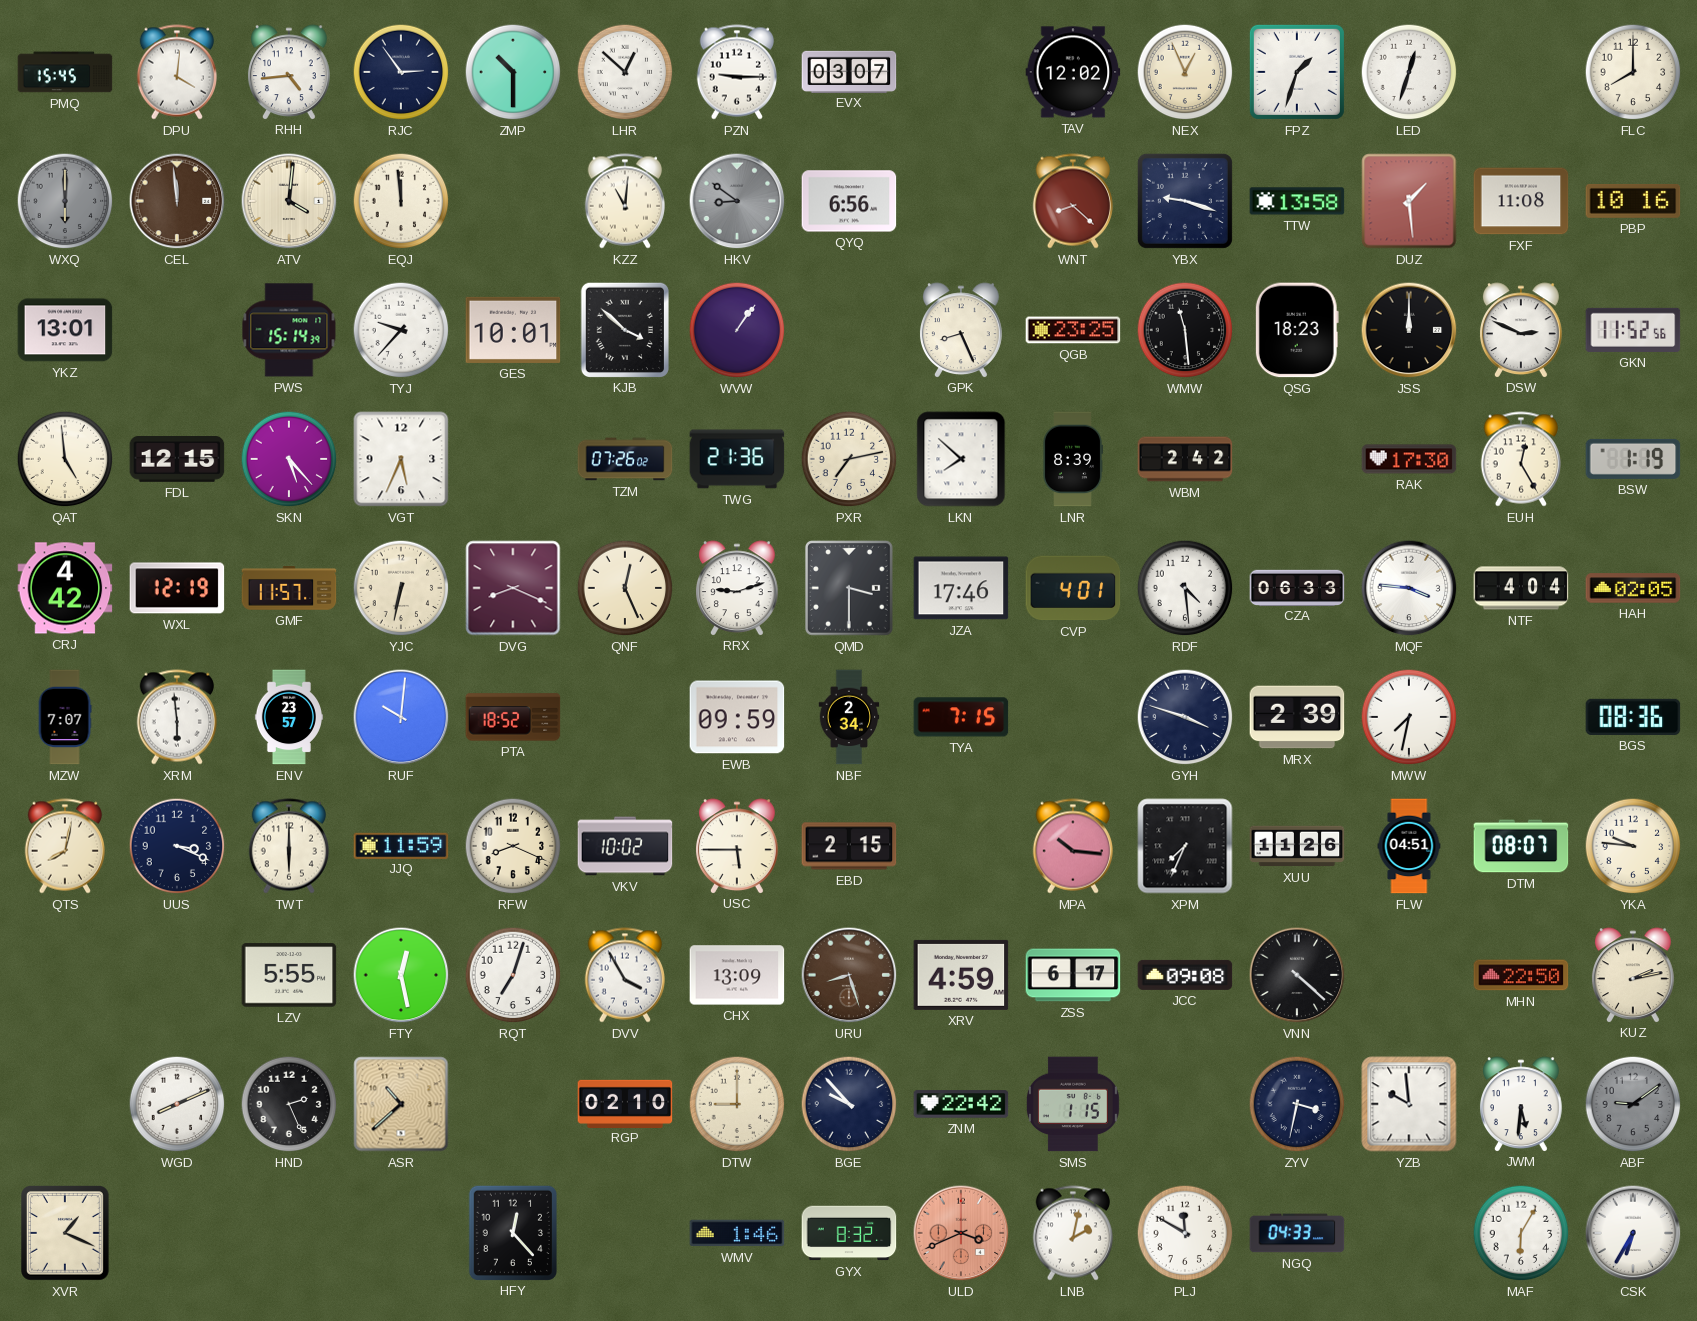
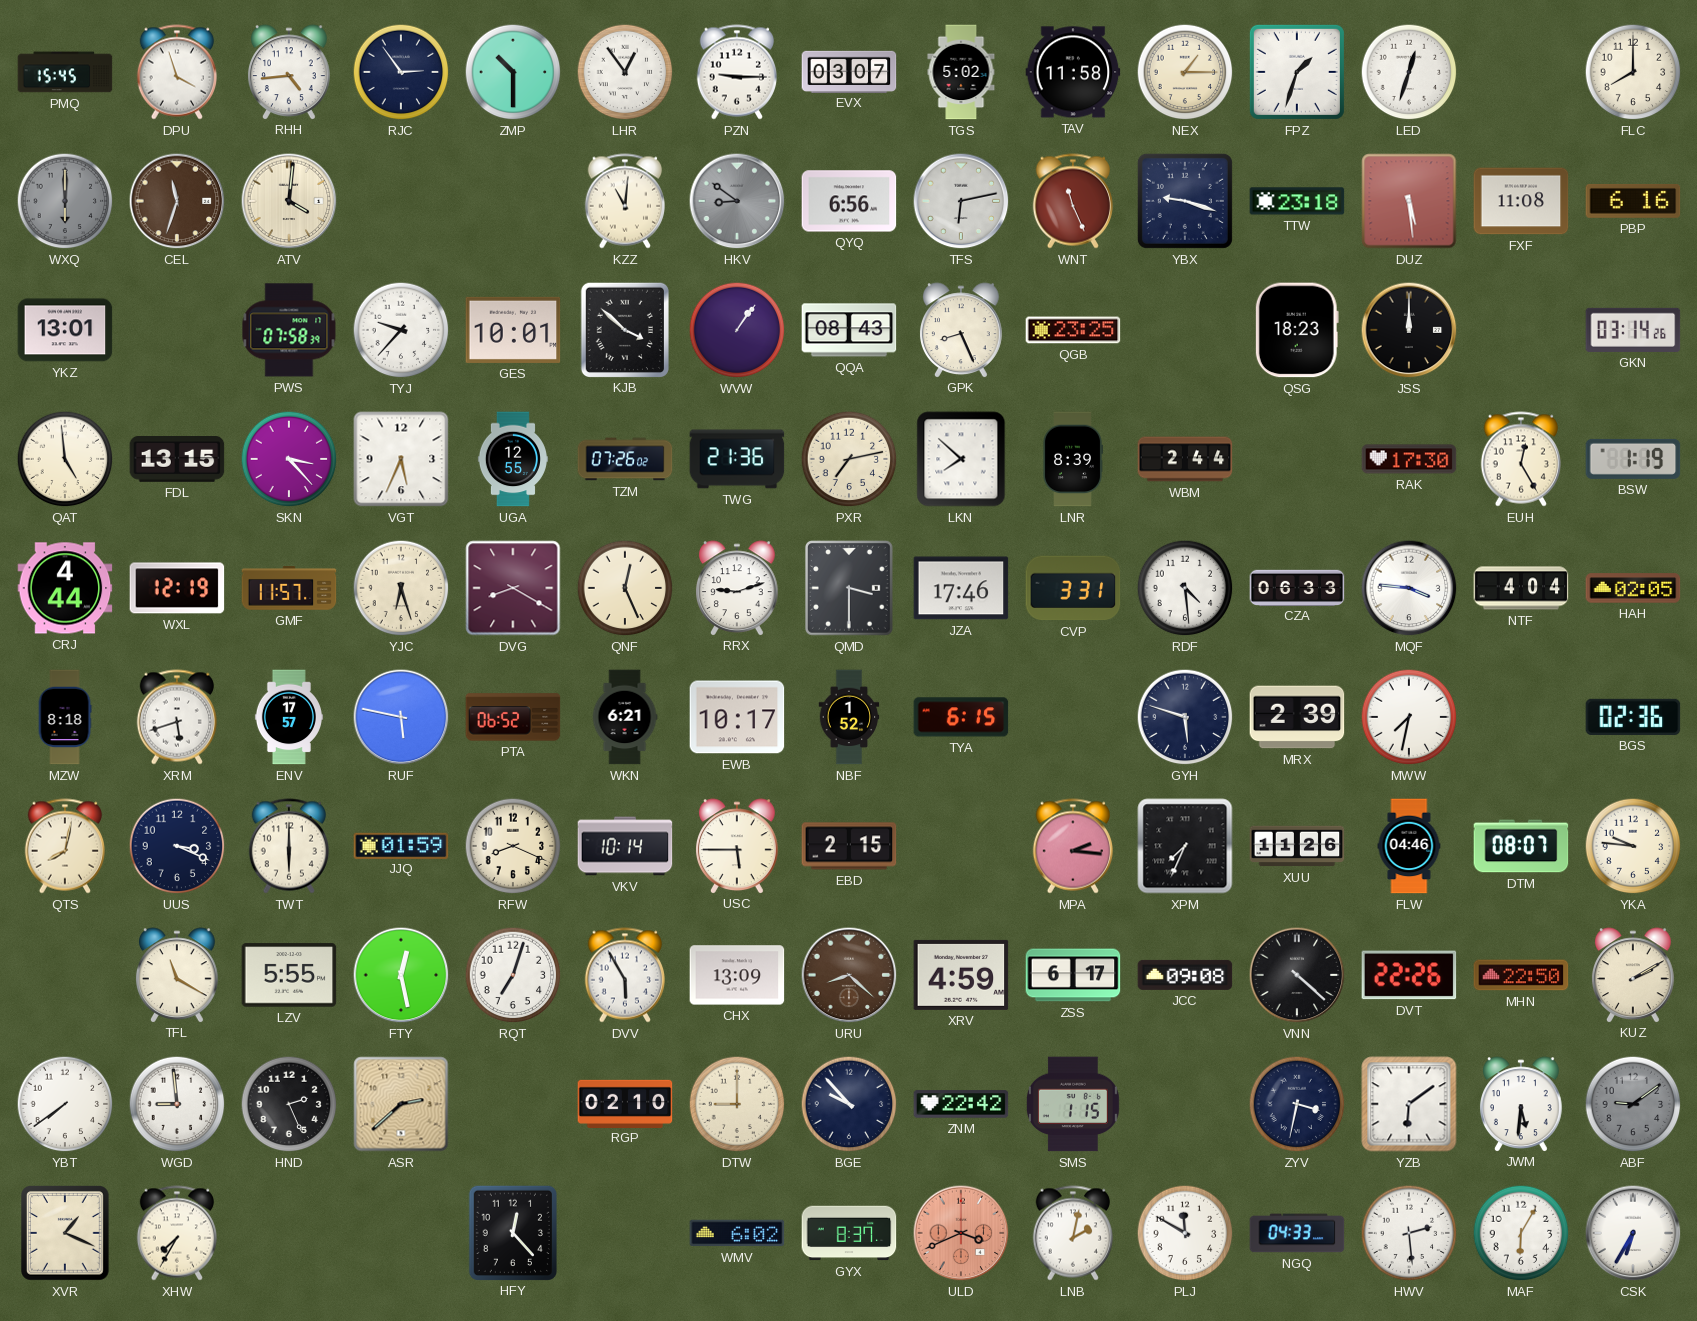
DPU: 4:01 -> 3:57 (176, 72)
LHR: 12:52 -> 12:54 (625, 72)
TGS: none -> 5:02 (961, 72)
TAV: 12:02 -> 11:58 (1073, 72)
NEX: 12:56 -> 1:15 (1185, 72)
CEL: 11:59 -> 11:33 (177, 201)
EQJ: 11:59 -> none (401, 201)
TFS: none -> 6:13 (961, 201)
WNT: 8:22 -> 11:26 (1072, 201)
TTW: 13:58 -> 23:18 (1297, 201)
DUZ: 1:29 -> 5:29 (1409, 201)
PBP: 10:16 -> 6:16 (1633, 201)
PWS: 15:14 -> 07:58 (289, 330)
QQA: none -> 08:43 (849, 330)
WMW: 11:29 -> none (1185, 330)
DSW: 2:49 -> none (1521, 330)
GKN: 11:52 -> 03:14 (1633, 330)
FDL: 12:15 -> 13:15 (177, 460)
SKN: 5:23 -> 3:23 (289, 459)
UGA: none -> 12:55 (513, 459)
WBM: 2:42 -> 2:44 (1185, 459)
CRJ: 4:42 -> 4:44 (65, 588)
YJC: 6:32 -> 6:27 (401, 588)
DVG: 8:19 -> 8:20 (513, 588)
CVP: 4:01 -> 3:31 (1073, 588)
MZW: 7:07 -> 8:18 (65, 717)
XRM: 5:59 -> 5:42 (176, 717)
ENV: 23:57 -> 17:57 (289, 717)
RUF: 10:01 -> 5:47 (401, 717)
PTA: 18:52 -> 06:52 (513, 717)
WKN: none -> 6:21 (625, 717)
EWB: 09:59 -> 10:17 (737, 717)
NBF: 2:34 -> 1:52 (849, 717)
TYA: 7:15 -> 6:15 (961, 717)
GYH: 3:48 -> 5:48 (1185, 717)
BGS: 08:36 -> 02:36 (1633, 717)
JJQ: 11:59 -> 01:59 (401, 845)
VKV: 10:02 -> 10:14 (625, 846)
MPA: 10:16 -> 2:16 (1072, 846)
FLW: 04:51 -> 04:46 (1409, 846)
TFL: none -> 11:20 (177, 975)
DVV: 3:55 -> 5:55 (624, 975)
URU: 8:27 -> 8:22 (849, 975)
DVT: none -> 22:26 (1409, 975)
KUZ: 2:13 -> 2:10 (1633, 975)
YBT: none -> 7:39 (65, 1104)
WGD: 8:11 -> 8:59 (177, 1104)
ASR: 10:38 -> 2:38 (401, 1104)
YZB: 9:59 -> 6:09 (1409, 1104)
XHW: none -> 7:35 (176, 1233)
WMV: 1:46 -> 6:02 (737, 1233)
GYX: 8:32 -> 8:37 (849, 1233)
HWV: none -> 2:29 (1409, 1233)
